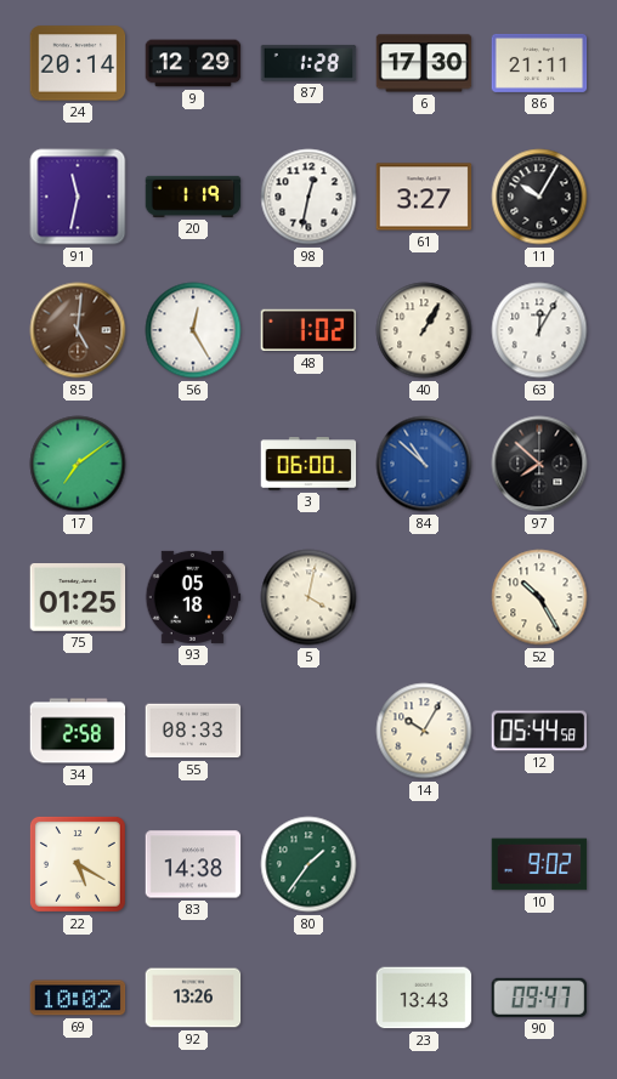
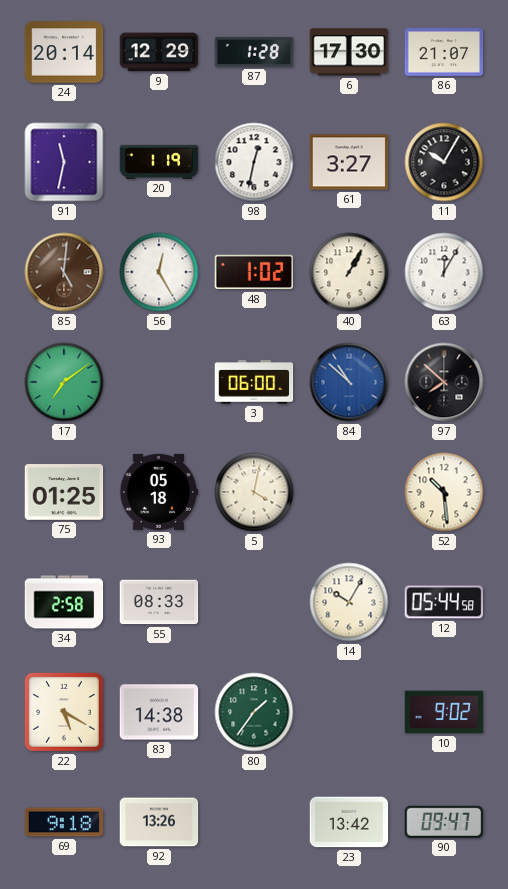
86: 21:11 -> 21:07 (444, 52)
52: 10:25 -> 10:29 (444, 492)
69: 10:02 -> 9:18 (64, 822)
23: 13:43 -> 13:42 (349, 822)
